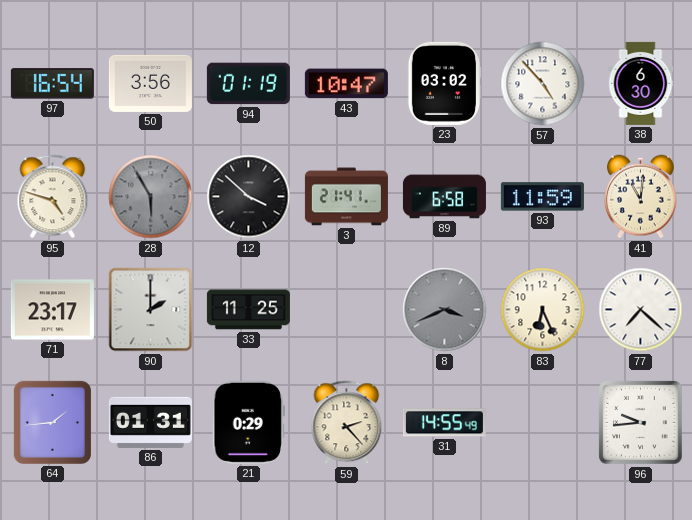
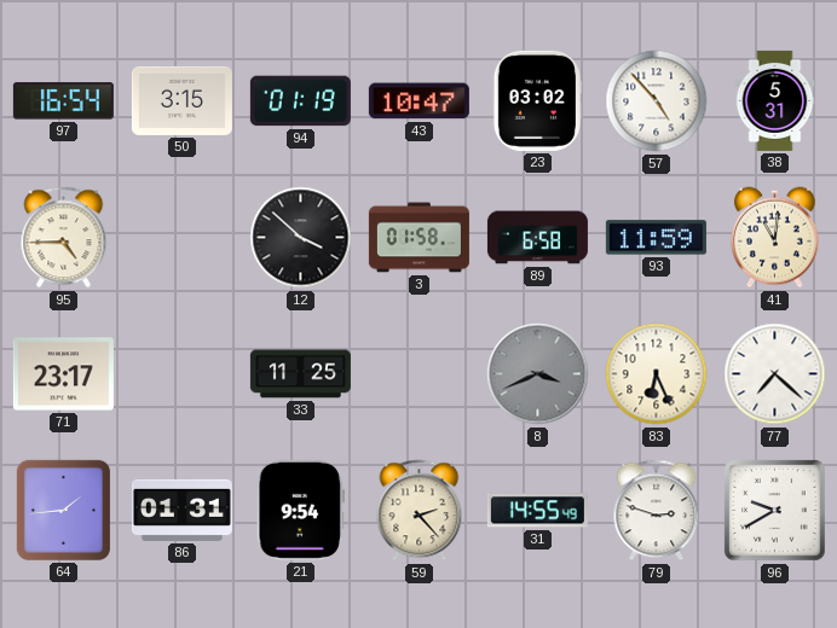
50: 3:56 -> 3:15 (181, 100)
38: 6:30 -> 5:31 (775, 100)
95: 4:48 -> 4:45 (64, 238)
28: 5:55 -> none (151, 197)
3: 21:41 -> 01:58 (418, 238)
90: 2:00 -> none (151, 310)
21: 0:29 -> 9:54 (300, 510)
79: none -> 2:48 (657, 511)
96: 9:44 -> 9:40 (775, 511)
